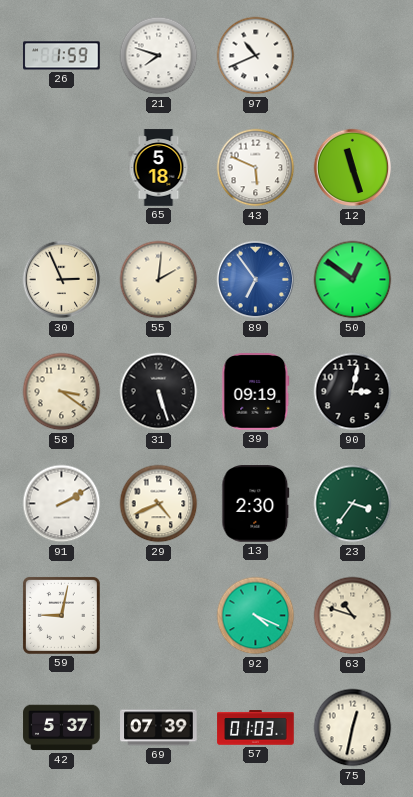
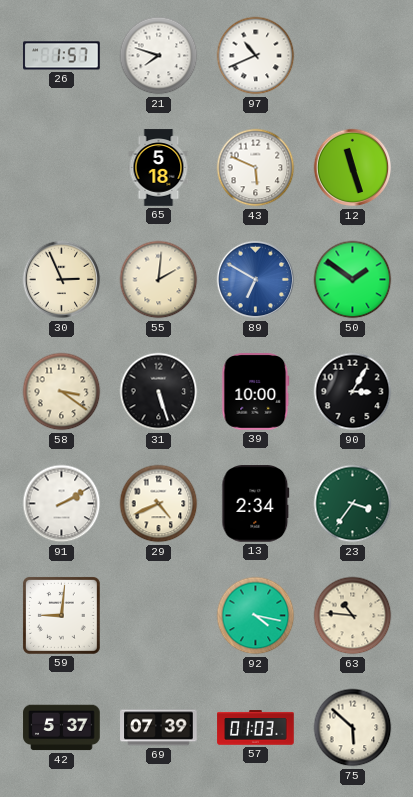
26: 1:59 -> 1:57 (62, 56)
89: 6:54 -> 6:50 (256, 280)
50: 12:51 -> 1:51 (353, 280)
39: 09:19 -> 10:00 (256, 392)
90: 3:02 -> 3:05 (353, 392)
13: 2:30 -> 2:34 (256, 504)
59: 9:02 -> 9:01 (61, 615)
92: 4:19 -> 4:17 (256, 616)
63: 10:48 -> 10:46 (353, 616)
75: 12:32 -> 5:52 (353, 728)
